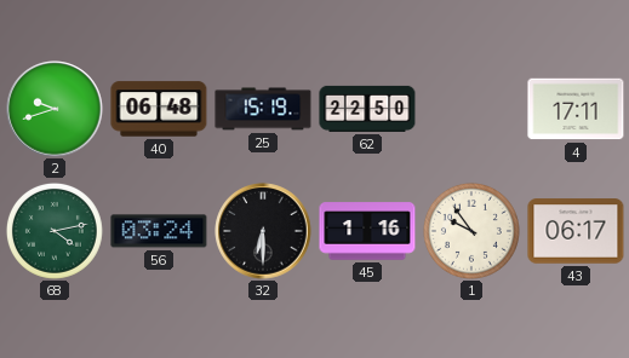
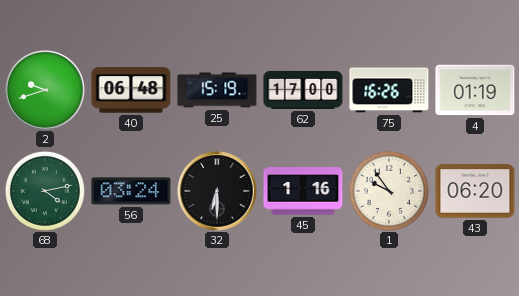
62: 22:50 -> 17:00 (303, 90)
75: none -> 16:26 (389, 90)
4: 17:11 -> 01:19 (475, 90)
43: 06:17 -> 06:20 (475, 191)
